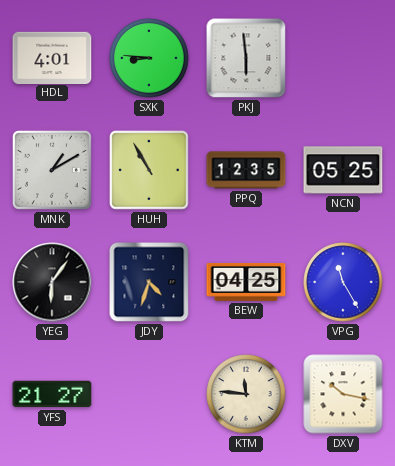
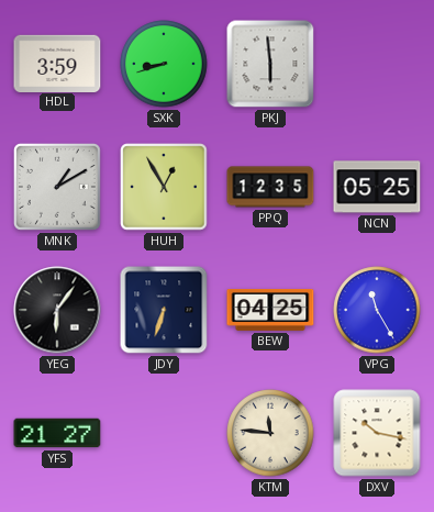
HDL: 4:01 -> 3:59 (57, 63)
SXK: 8:46 -> 8:42 (164, 64)
HUH: 10:55 -> 12:55 (164, 187)
JDY: 4:33 -> 6:33 (164, 310)
